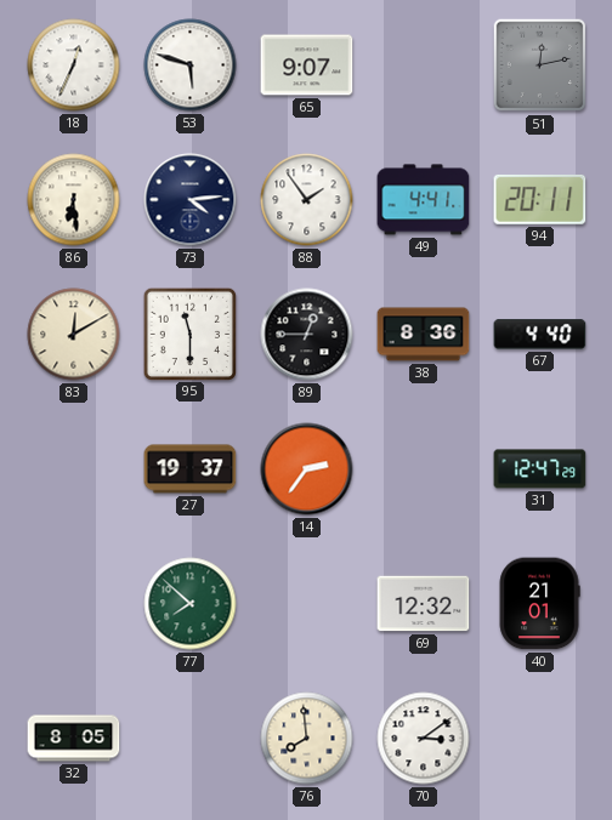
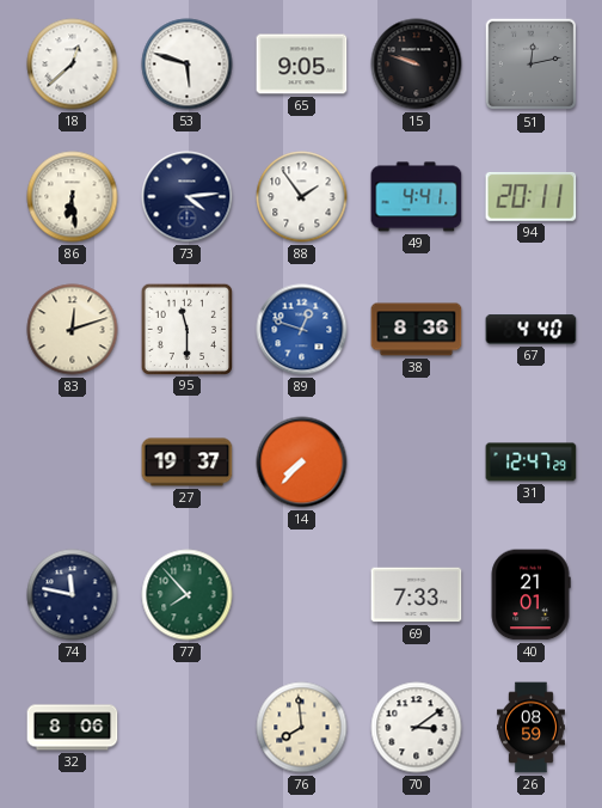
18: 12:34 -> 12:38 (73, 65)
65: 9:07 -> 9:05 (302, 65)
15: none -> 9:48 (417, 65)
83: 12:10 -> 12:12 (73, 330)
89: 12:45 -> 12:48 (302, 330)
89 dial: black -> blue (302, 330)
14: 2:36 -> 7:37 (302, 463)
74: none -> 11:47 (73, 595)
77: 7:52 -> 7:53 (188, 595)
69: 12:32 -> 7:33 (417, 595)
32: 8:05 -> 8:06 (73, 728)
26: none -> 08:59 (532, 728)
